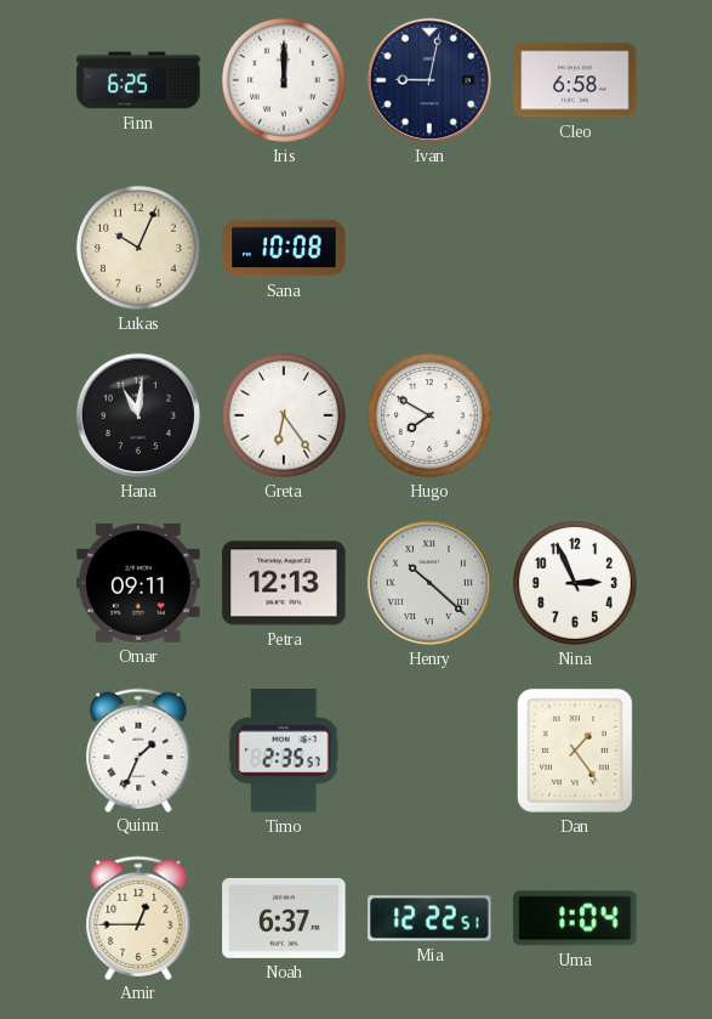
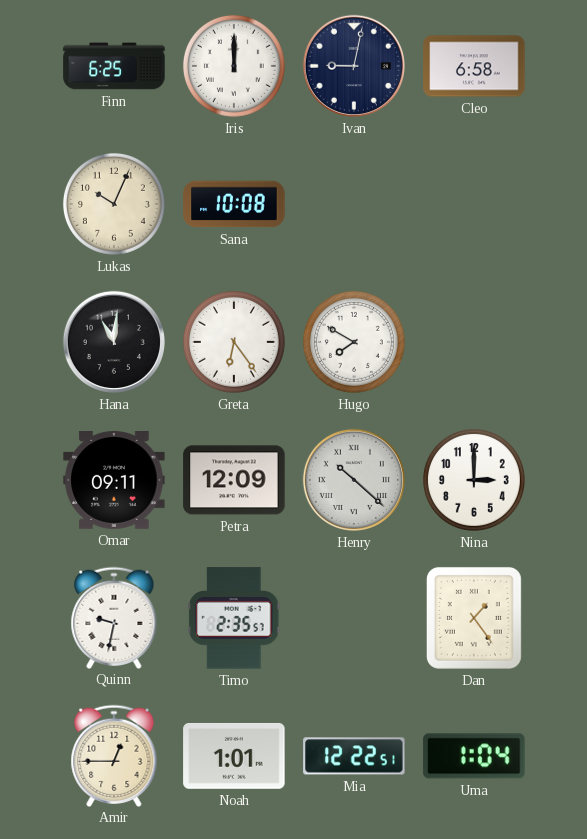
Petra: 12:13 -> 12:09 (234, 480)
Nina: 2:56 -> 3:00 (474, 480)
Quinn: 1:34 -> 9:32 (114, 617)
Noah: 6:37 -> 1:01 (234, 756)
